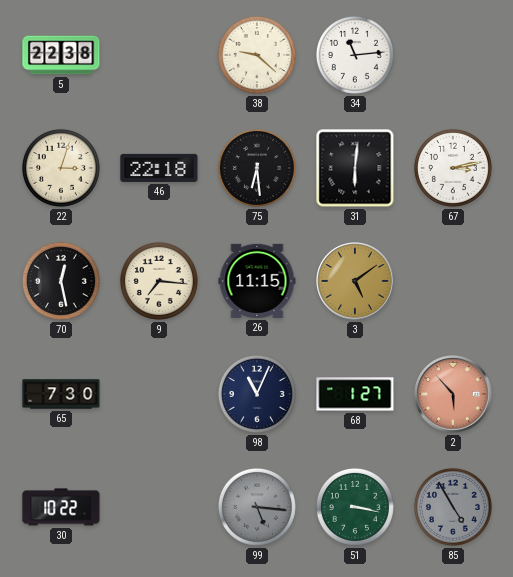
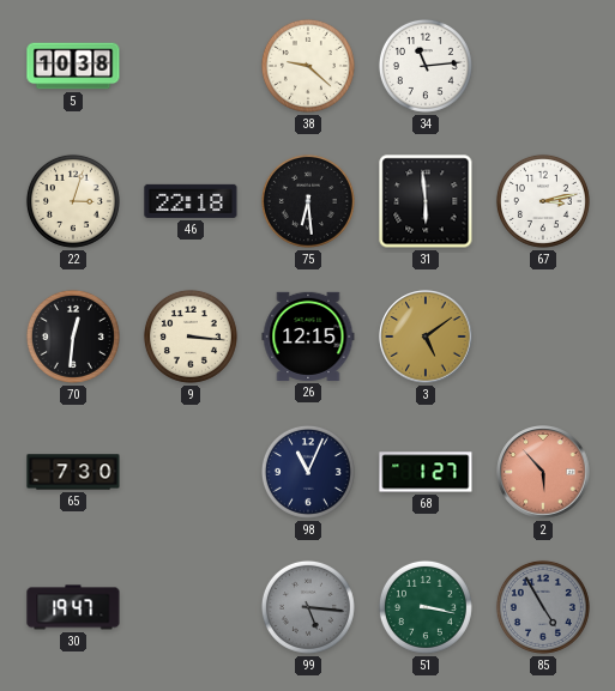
5: 22:38 -> 10:38 (73, 66)
31: 6:01 -> 5:59 (426, 201)
70: 12:28 -> 12:31 (73, 337)
9: 7:16 -> 3:16 (191, 337)
26: 11:15 -> 12:15 (308, 337)
30: 10:22 -> 19:47 (73, 607)
